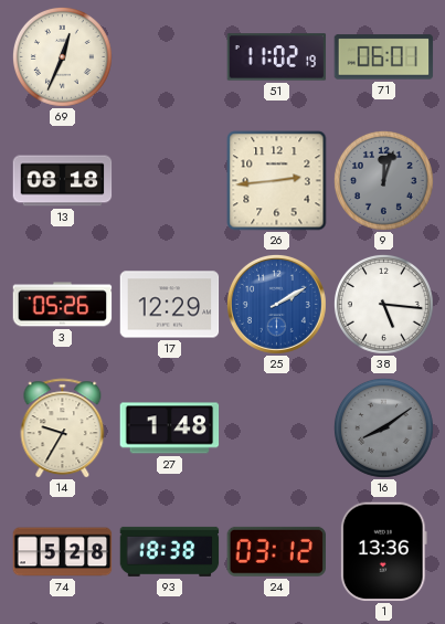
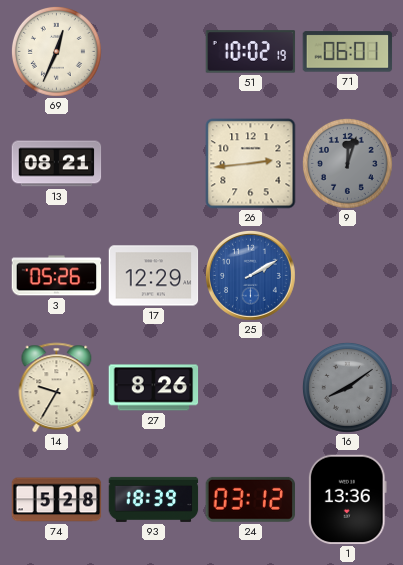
51: 11:02 -> 10:02 (251, 52)
13: 08:18 -> 08:21 (57, 164)
38: 5:16 -> none (383, 304)
27: 1:48 -> 8:26 (154, 388)
93: 18:38 -> 18:39 (154, 499)
